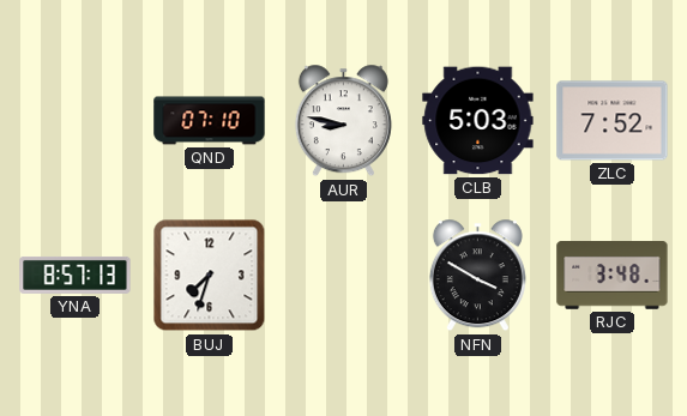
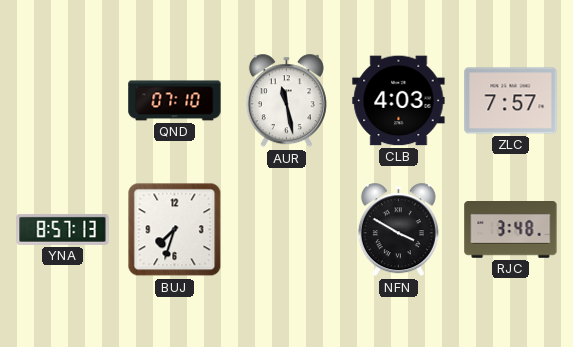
AUR: 8:47 -> 11:28 (286, 101)
CLB: 5:03 -> 4:03 (399, 101)
ZLC: 7:52 -> 7:57 (511, 101)
